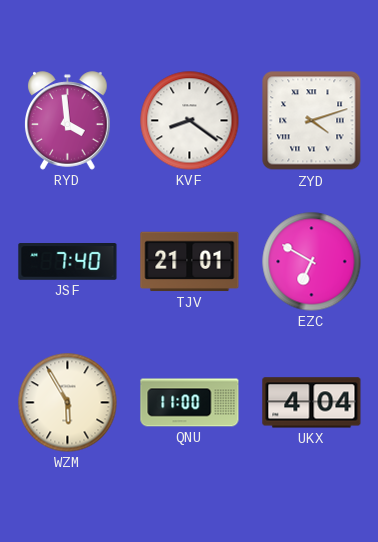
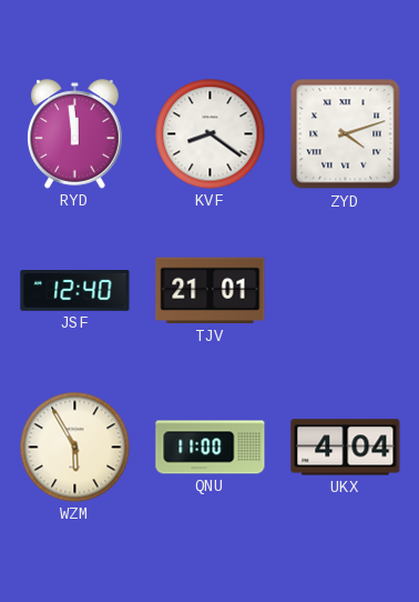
RYD: 3:59 -> 11:59 (75, 134)
JSF: 7:40 -> 12:40 (75, 291)
EZC: 6:50 -> none (312, 262)
